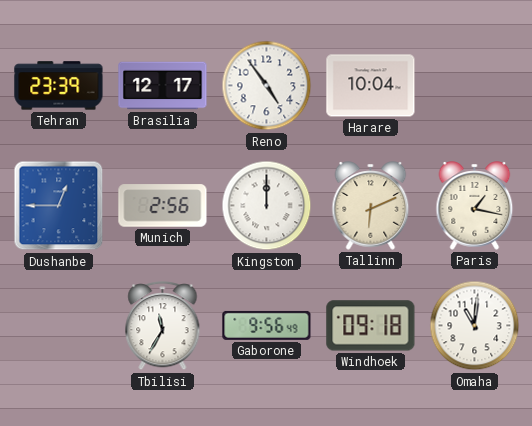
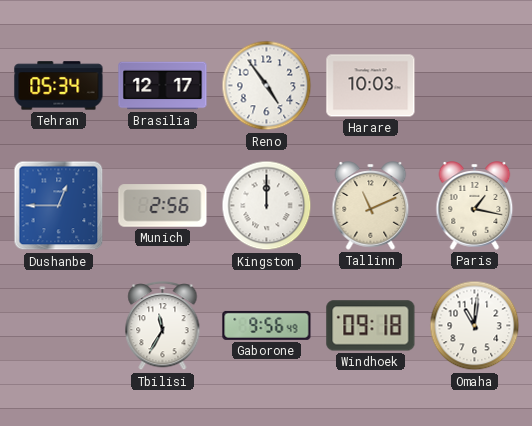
Tehran: 23:39 -> 05:34 (59, 86)
Harare: 10:04 -> 10:03 (371, 86)
Tallinn: 6:11 -> 11:11 (371, 206)
